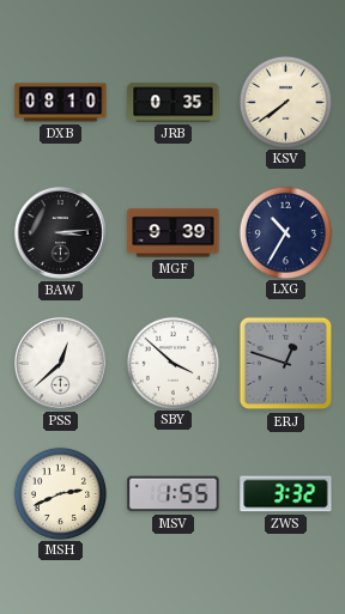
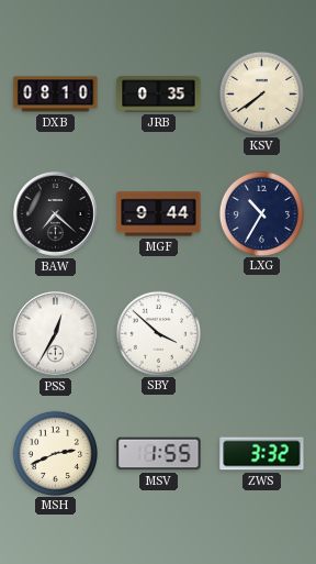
BAW: 3:14 -> 7:22 (56, 214)
MGF: 9:39 -> 9:44 (159, 214)
PSS: 12:38 -> 12:35 (56, 334)
ERJ: 12:48 -> none (286, 364)
